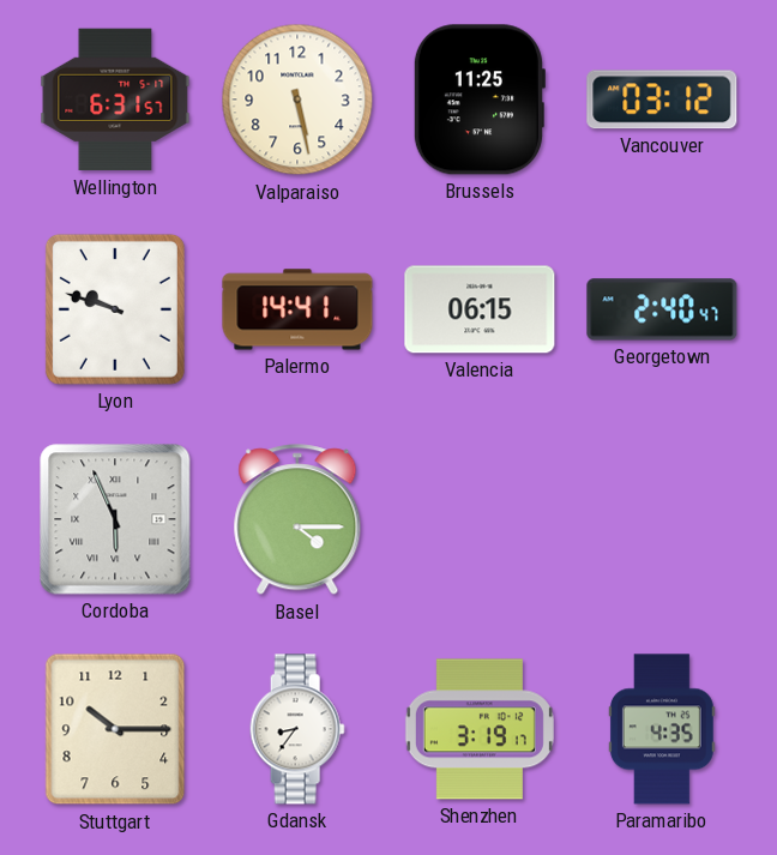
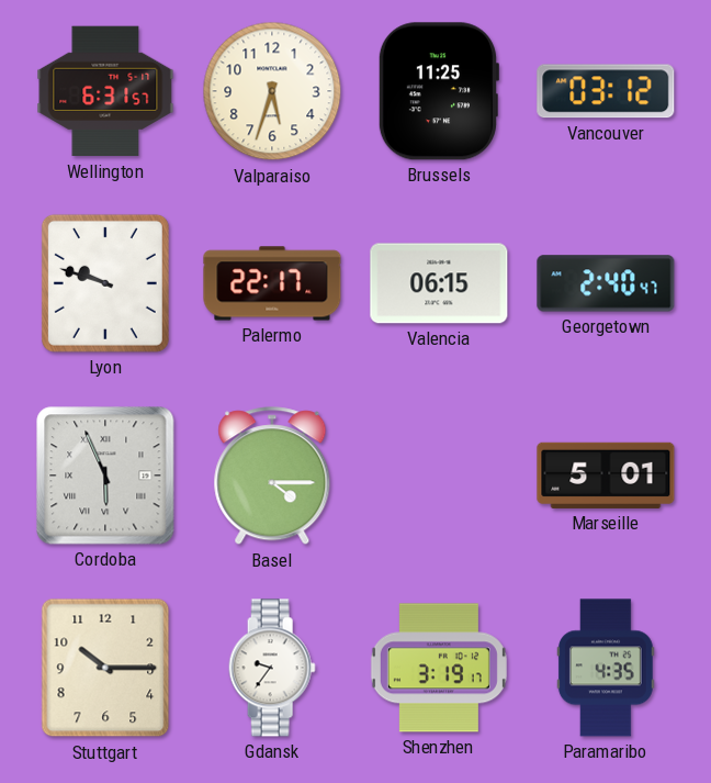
Valparaiso: 5:28 -> 5:33 (272, 91)
Palermo: 14:41 -> 22:17 (272, 283)
Marseille: none -> 5:01 (606, 476)
Gdansk: 8:36 -> 9:36 (272, 668)
